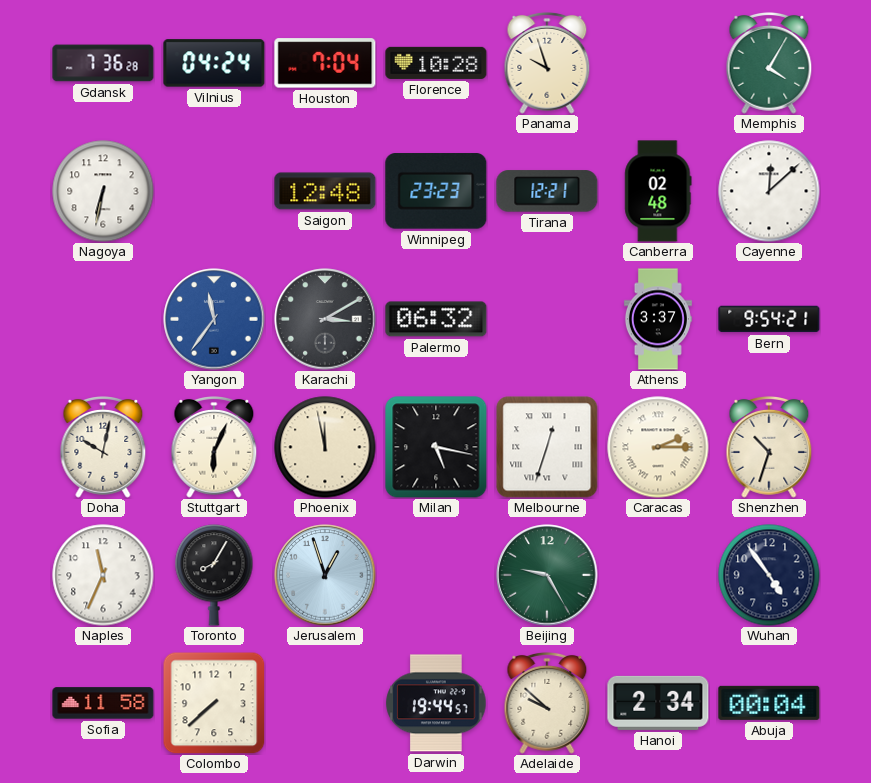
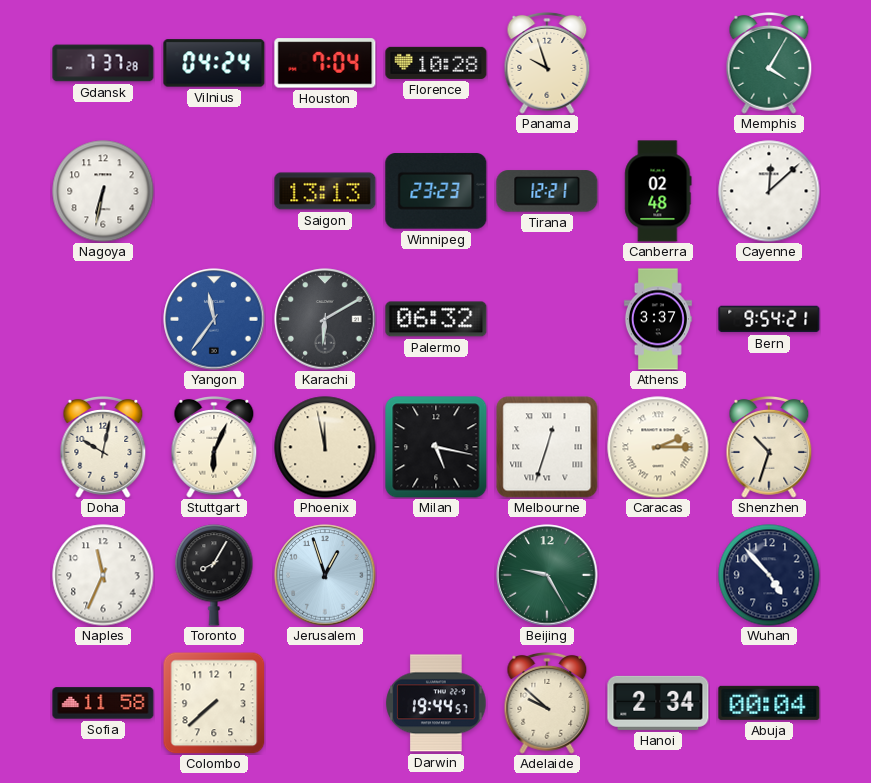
Gdansk: 7:36 -> 7:37 (103, 63)
Saigon: 12:48 -> 13:13 (325, 191)
Karachi: 3:10 -> 6:10 (325, 319)
Wuhan: 4:54 -> 4:53 (769, 575)
